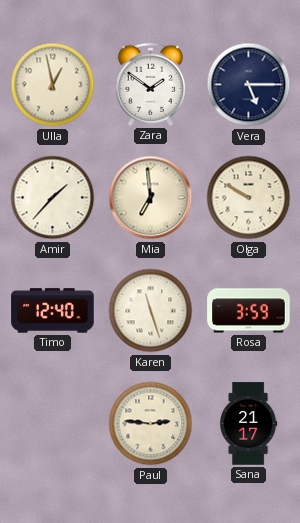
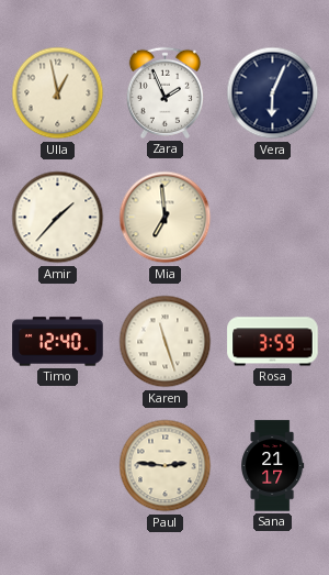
Zara: 1:51 -> 1:56 (164, 92)
Vera: 5:15 -> 6:04 (273, 93)
Olga: 9:50 -> none (249, 198)
